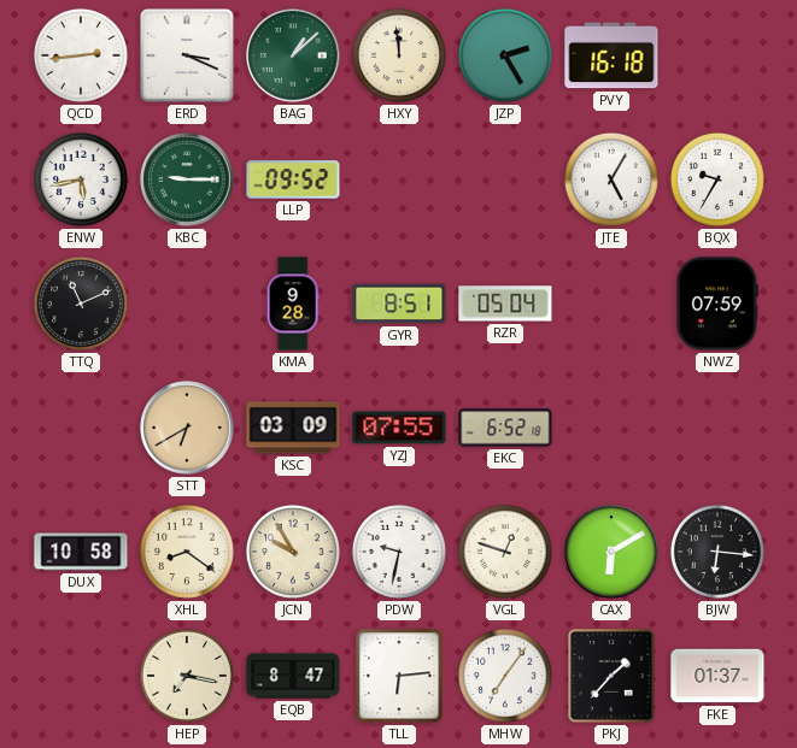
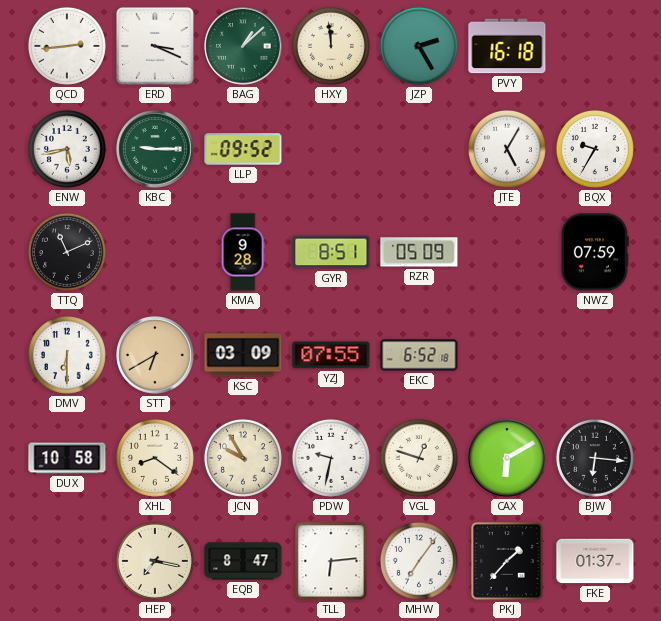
RZR: 05:04 -> 05:09 (419, 252)
DMV: none -> 6:30 (67, 355)
